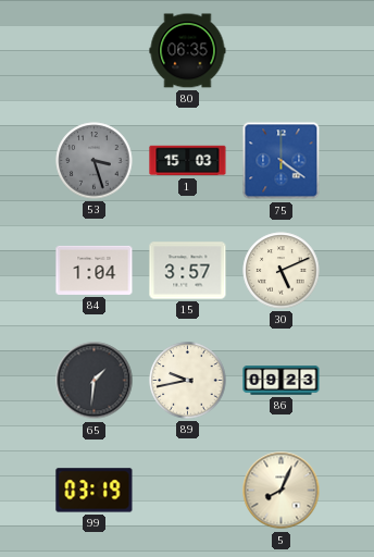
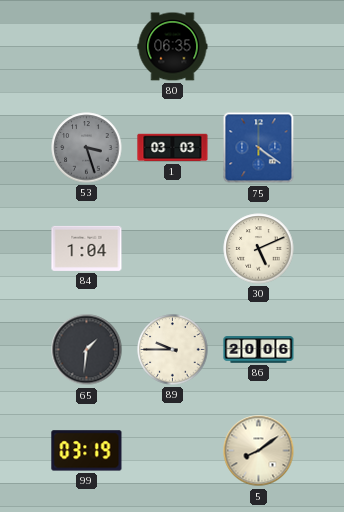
1: 15:03 -> 03:03 (173, 148)
15: 3:57 -> none (188, 271)
89: 9:43 -> 9:45 (173, 350)
86: 09:23 -> 20:06 (259, 350)
5: 8:04 -> 8:09 (259, 451)
